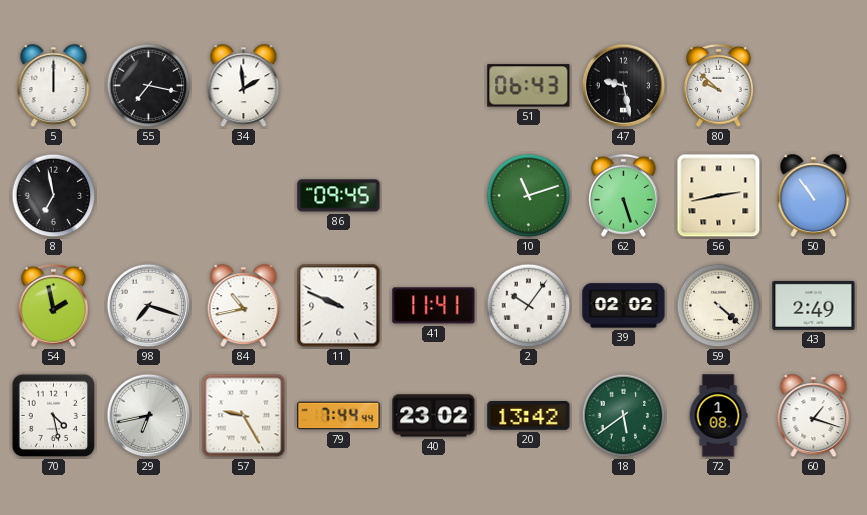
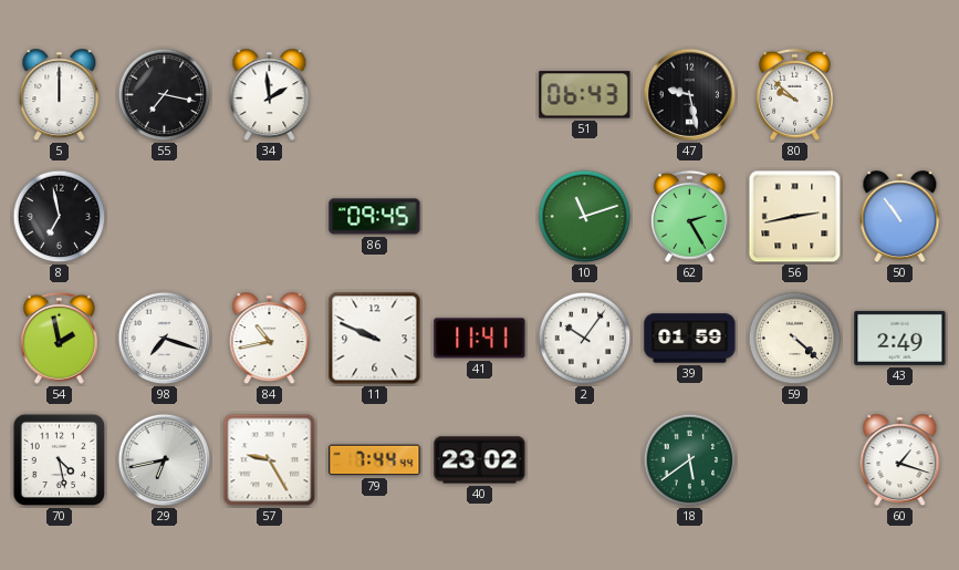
62: 5:27 -> 2:25 (689, 216)
39: 02:02 -> 01:59 (690, 339)
20: 13:42 -> none (529, 416)
72: 1:08 -> none (718, 416)
